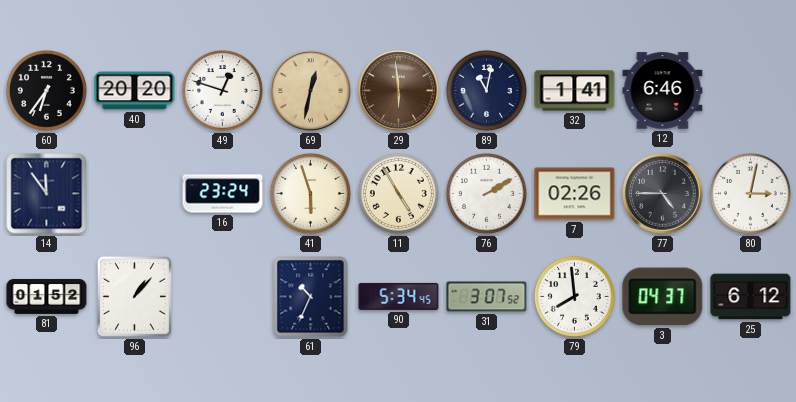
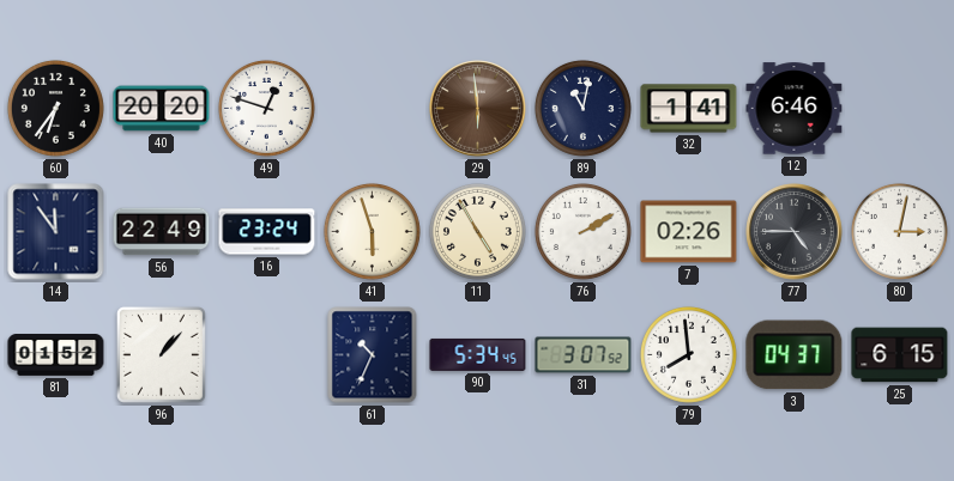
69: 12:32 -> none (311, 91)
56: none -> 22:49 (162, 232)
25: 6:12 -> 6:15 (900, 355)
